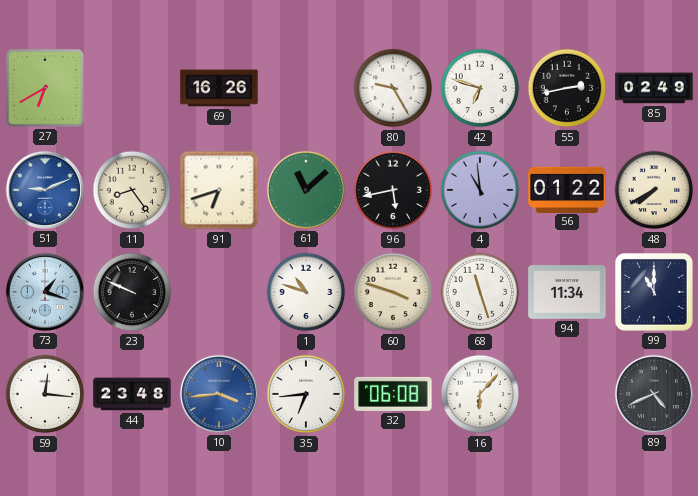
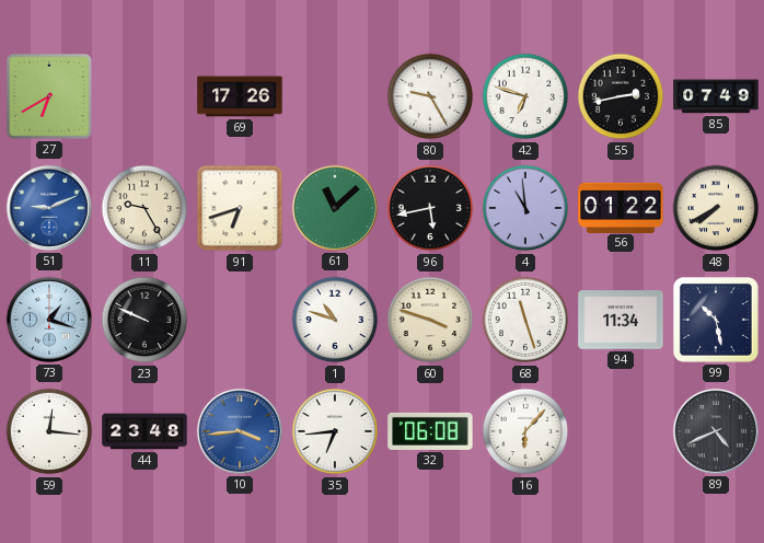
69: 16:26 -> 17:26 (240, 96)
85: 02:49 -> 07:49 (716, 96)
11: 8:24 -> 9:25 (144, 208)
99: 11:00 -> 10:28 (717, 321)
